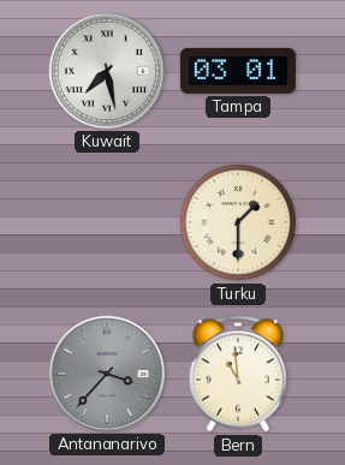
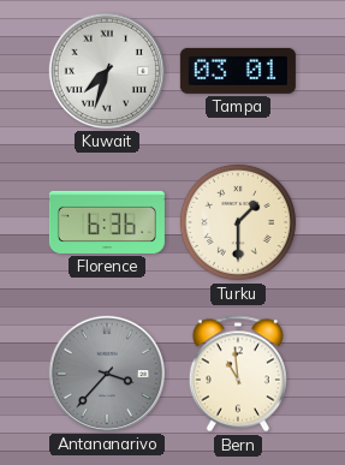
Kuwait: 7:28 -> 7:33 (107, 71)
Florence: none -> 6:36 (107, 222)
